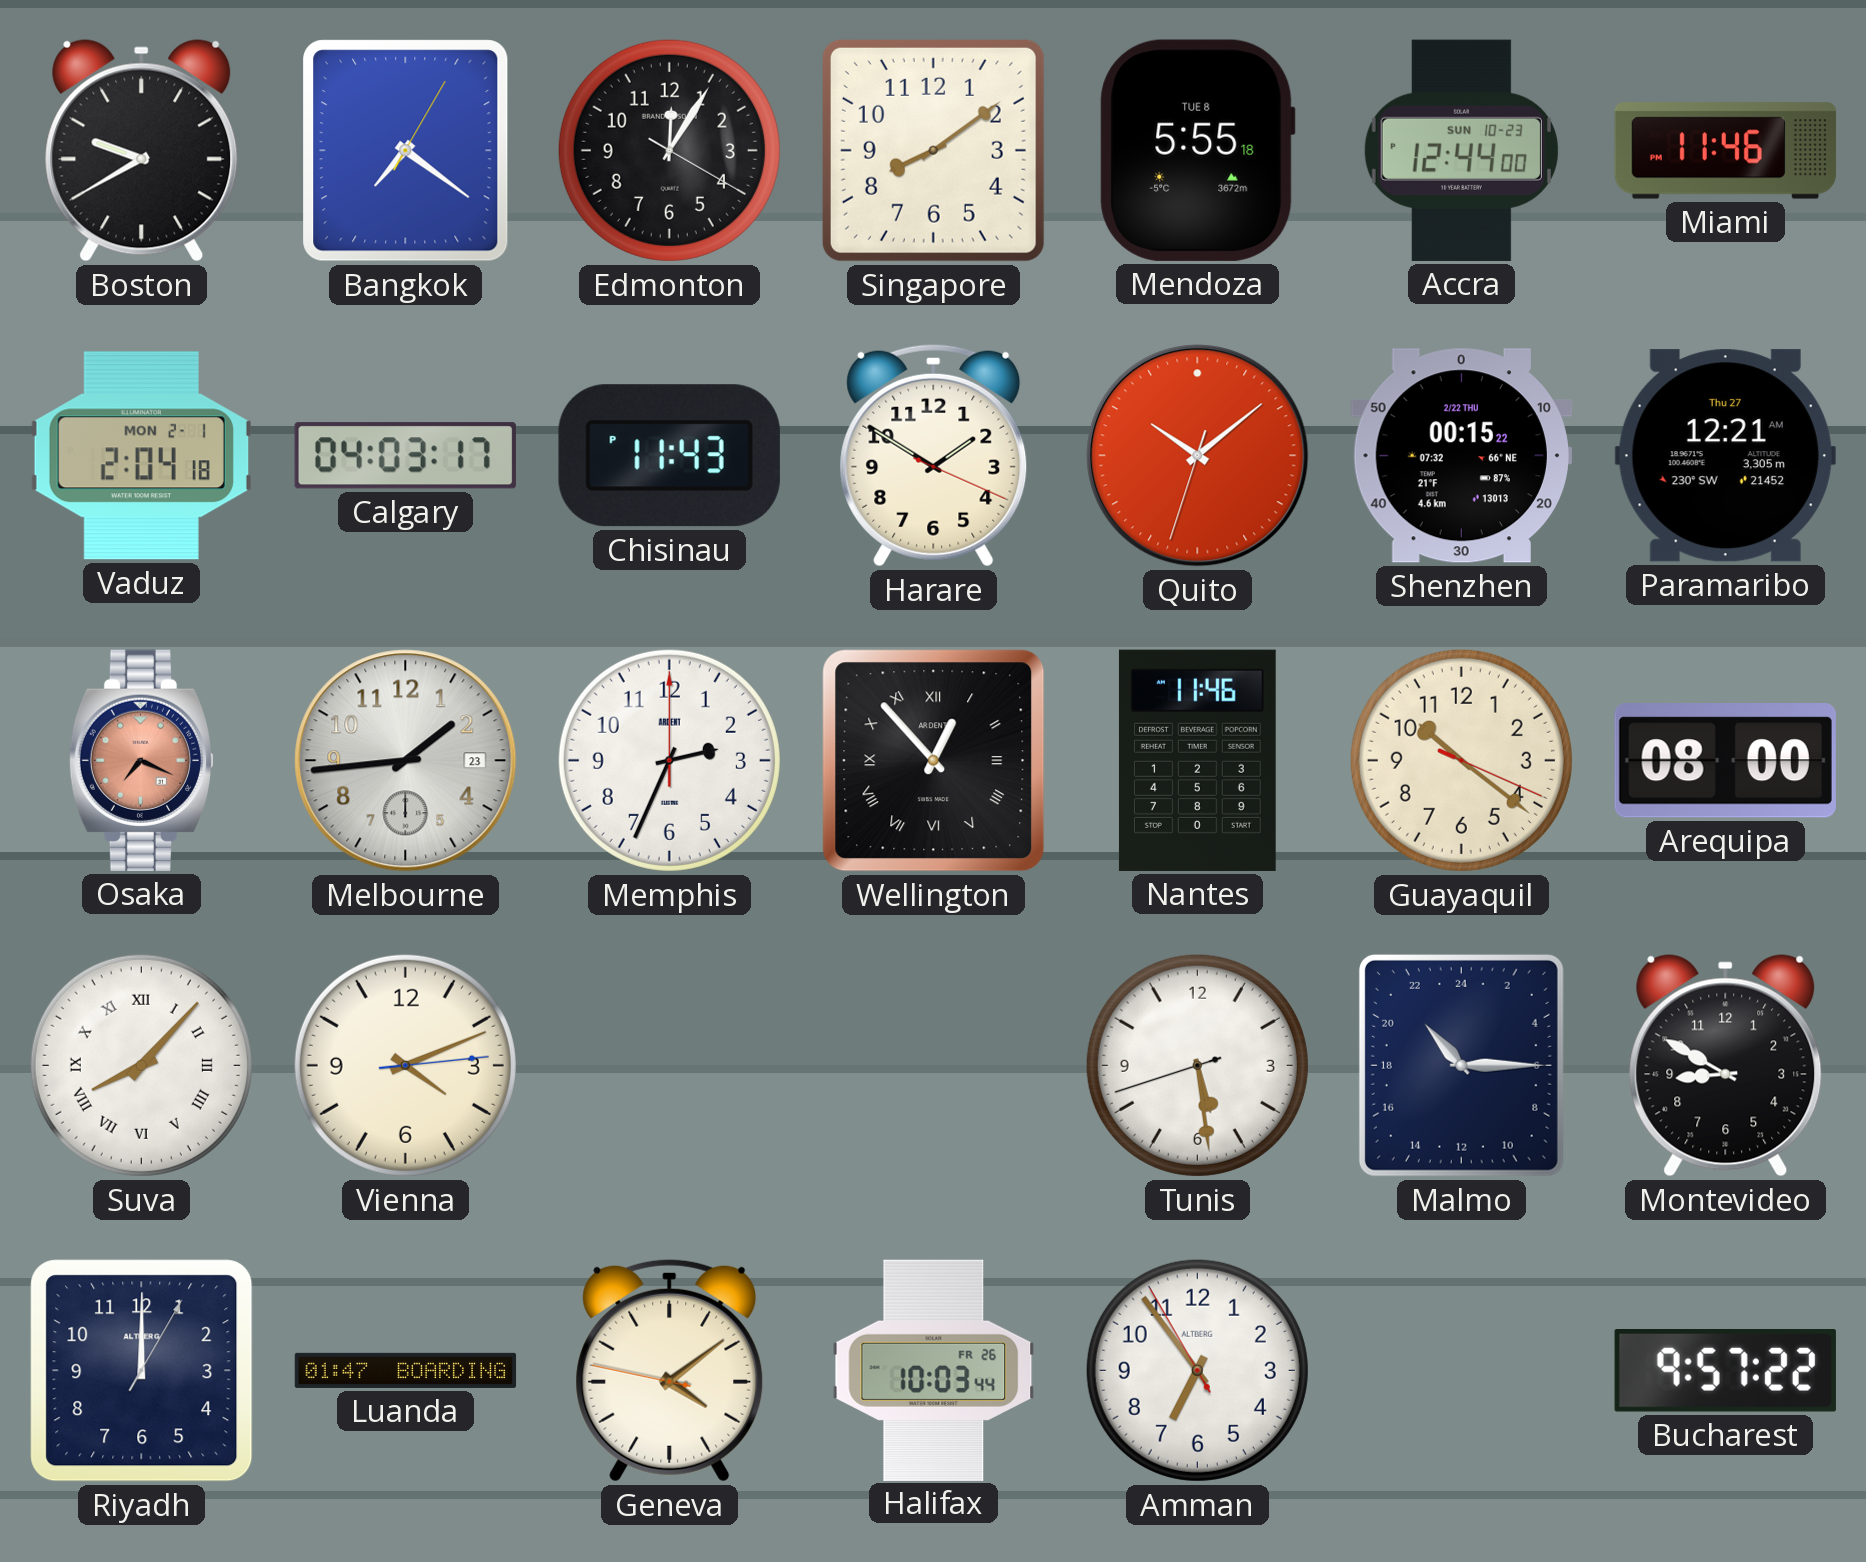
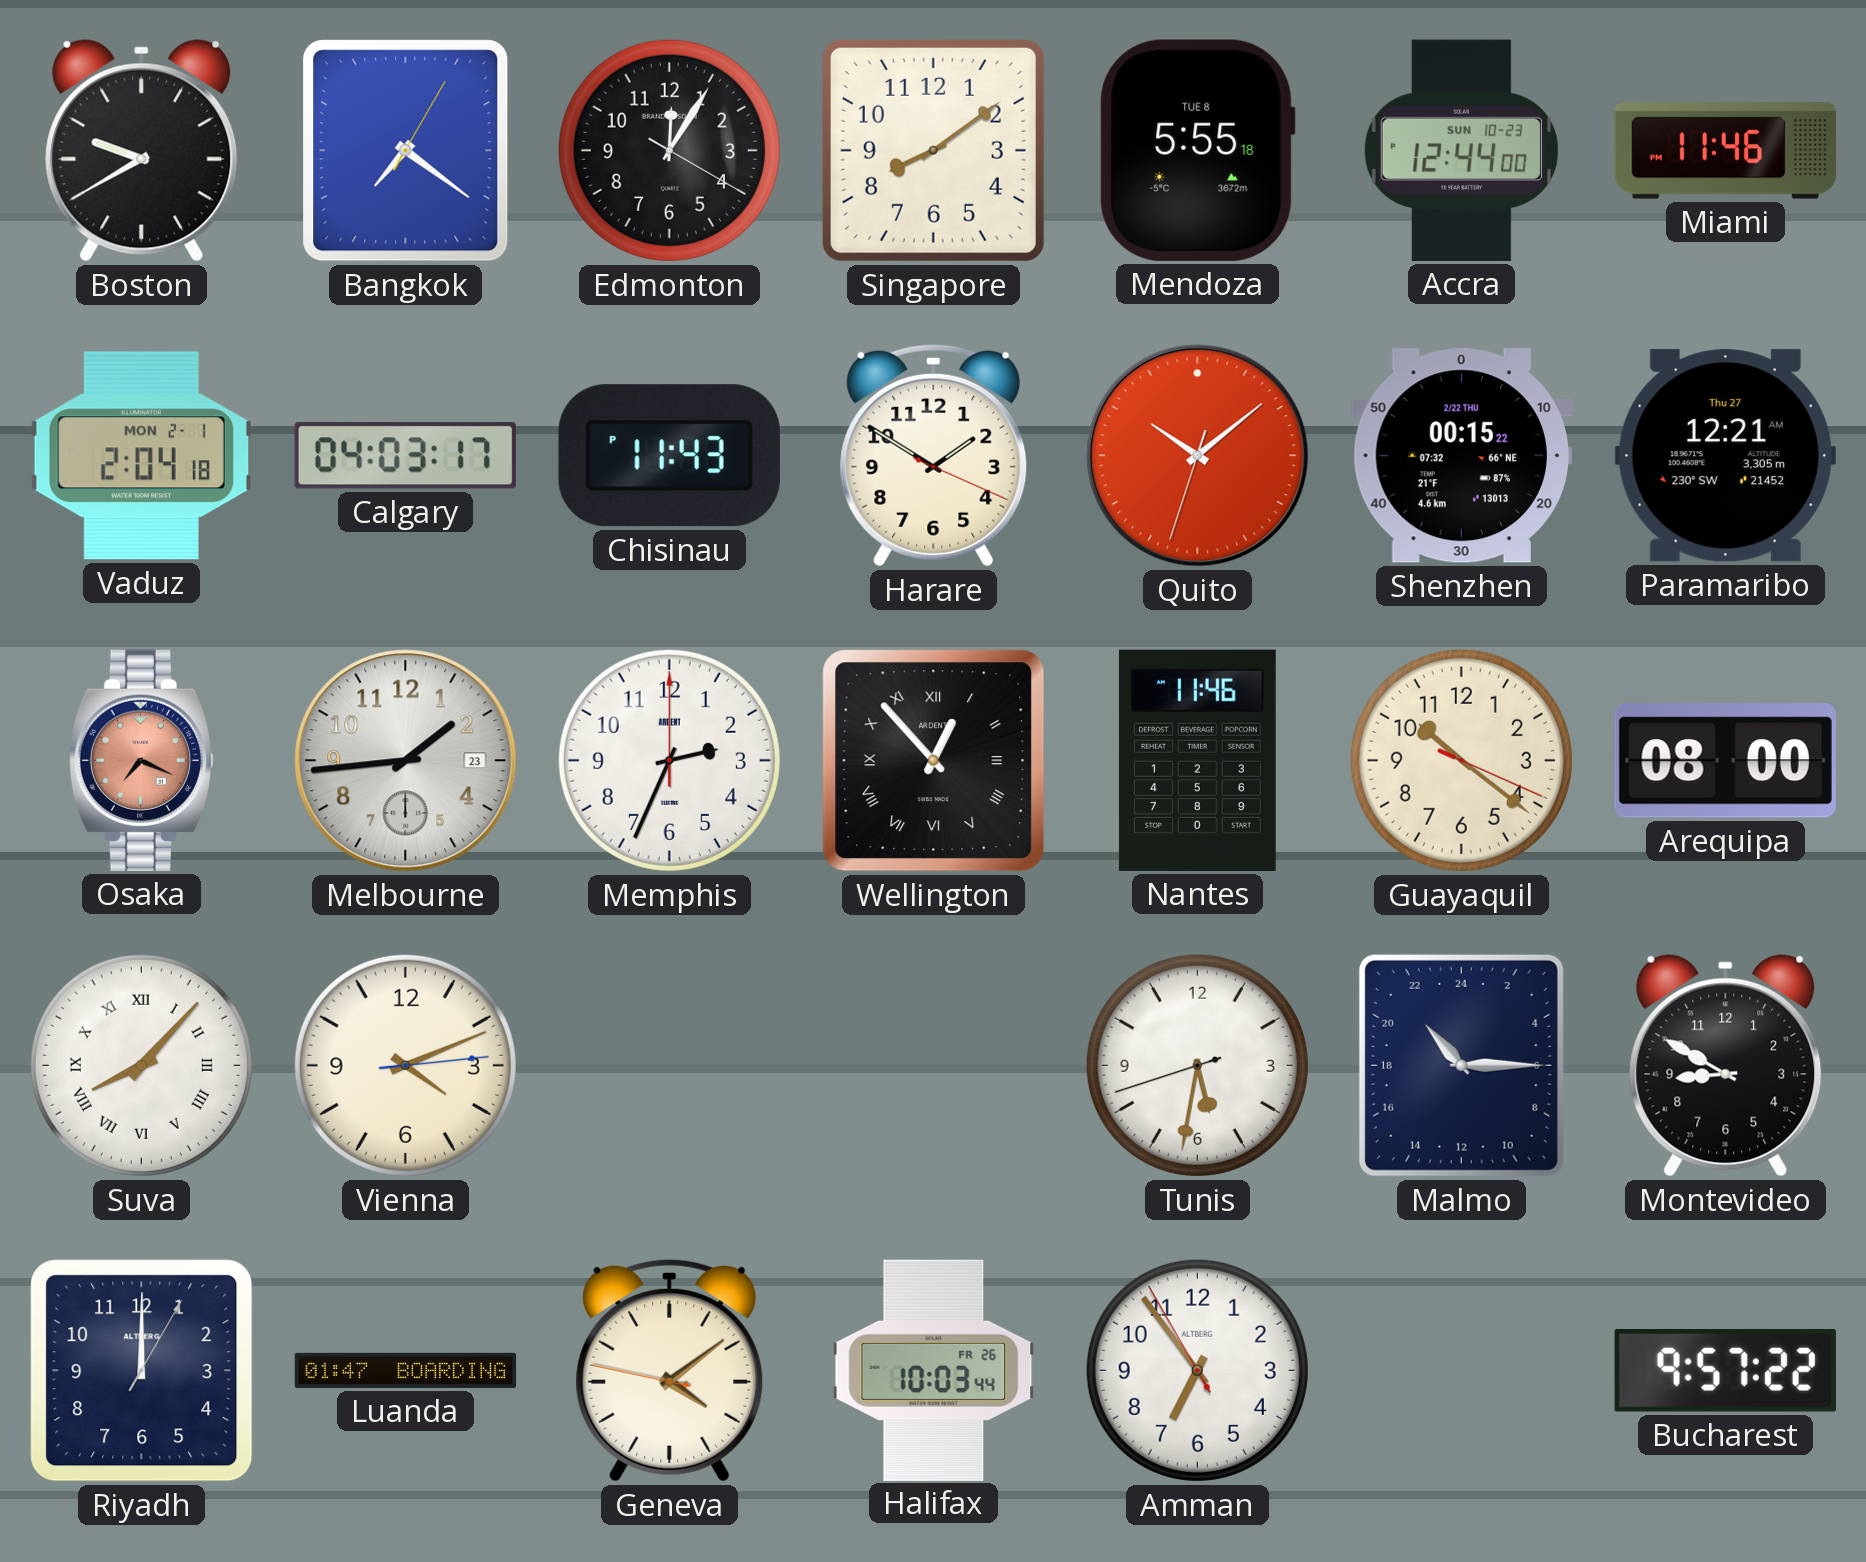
Tunis: 5:28 -> 5:31 (1197, 1065)
